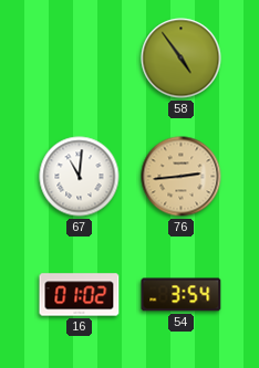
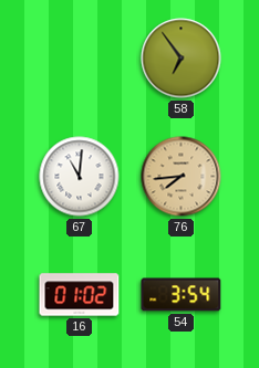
58: 4:54 -> 6:54 (182, 59)
76: 2:44 -> 7:44 (182, 177)
